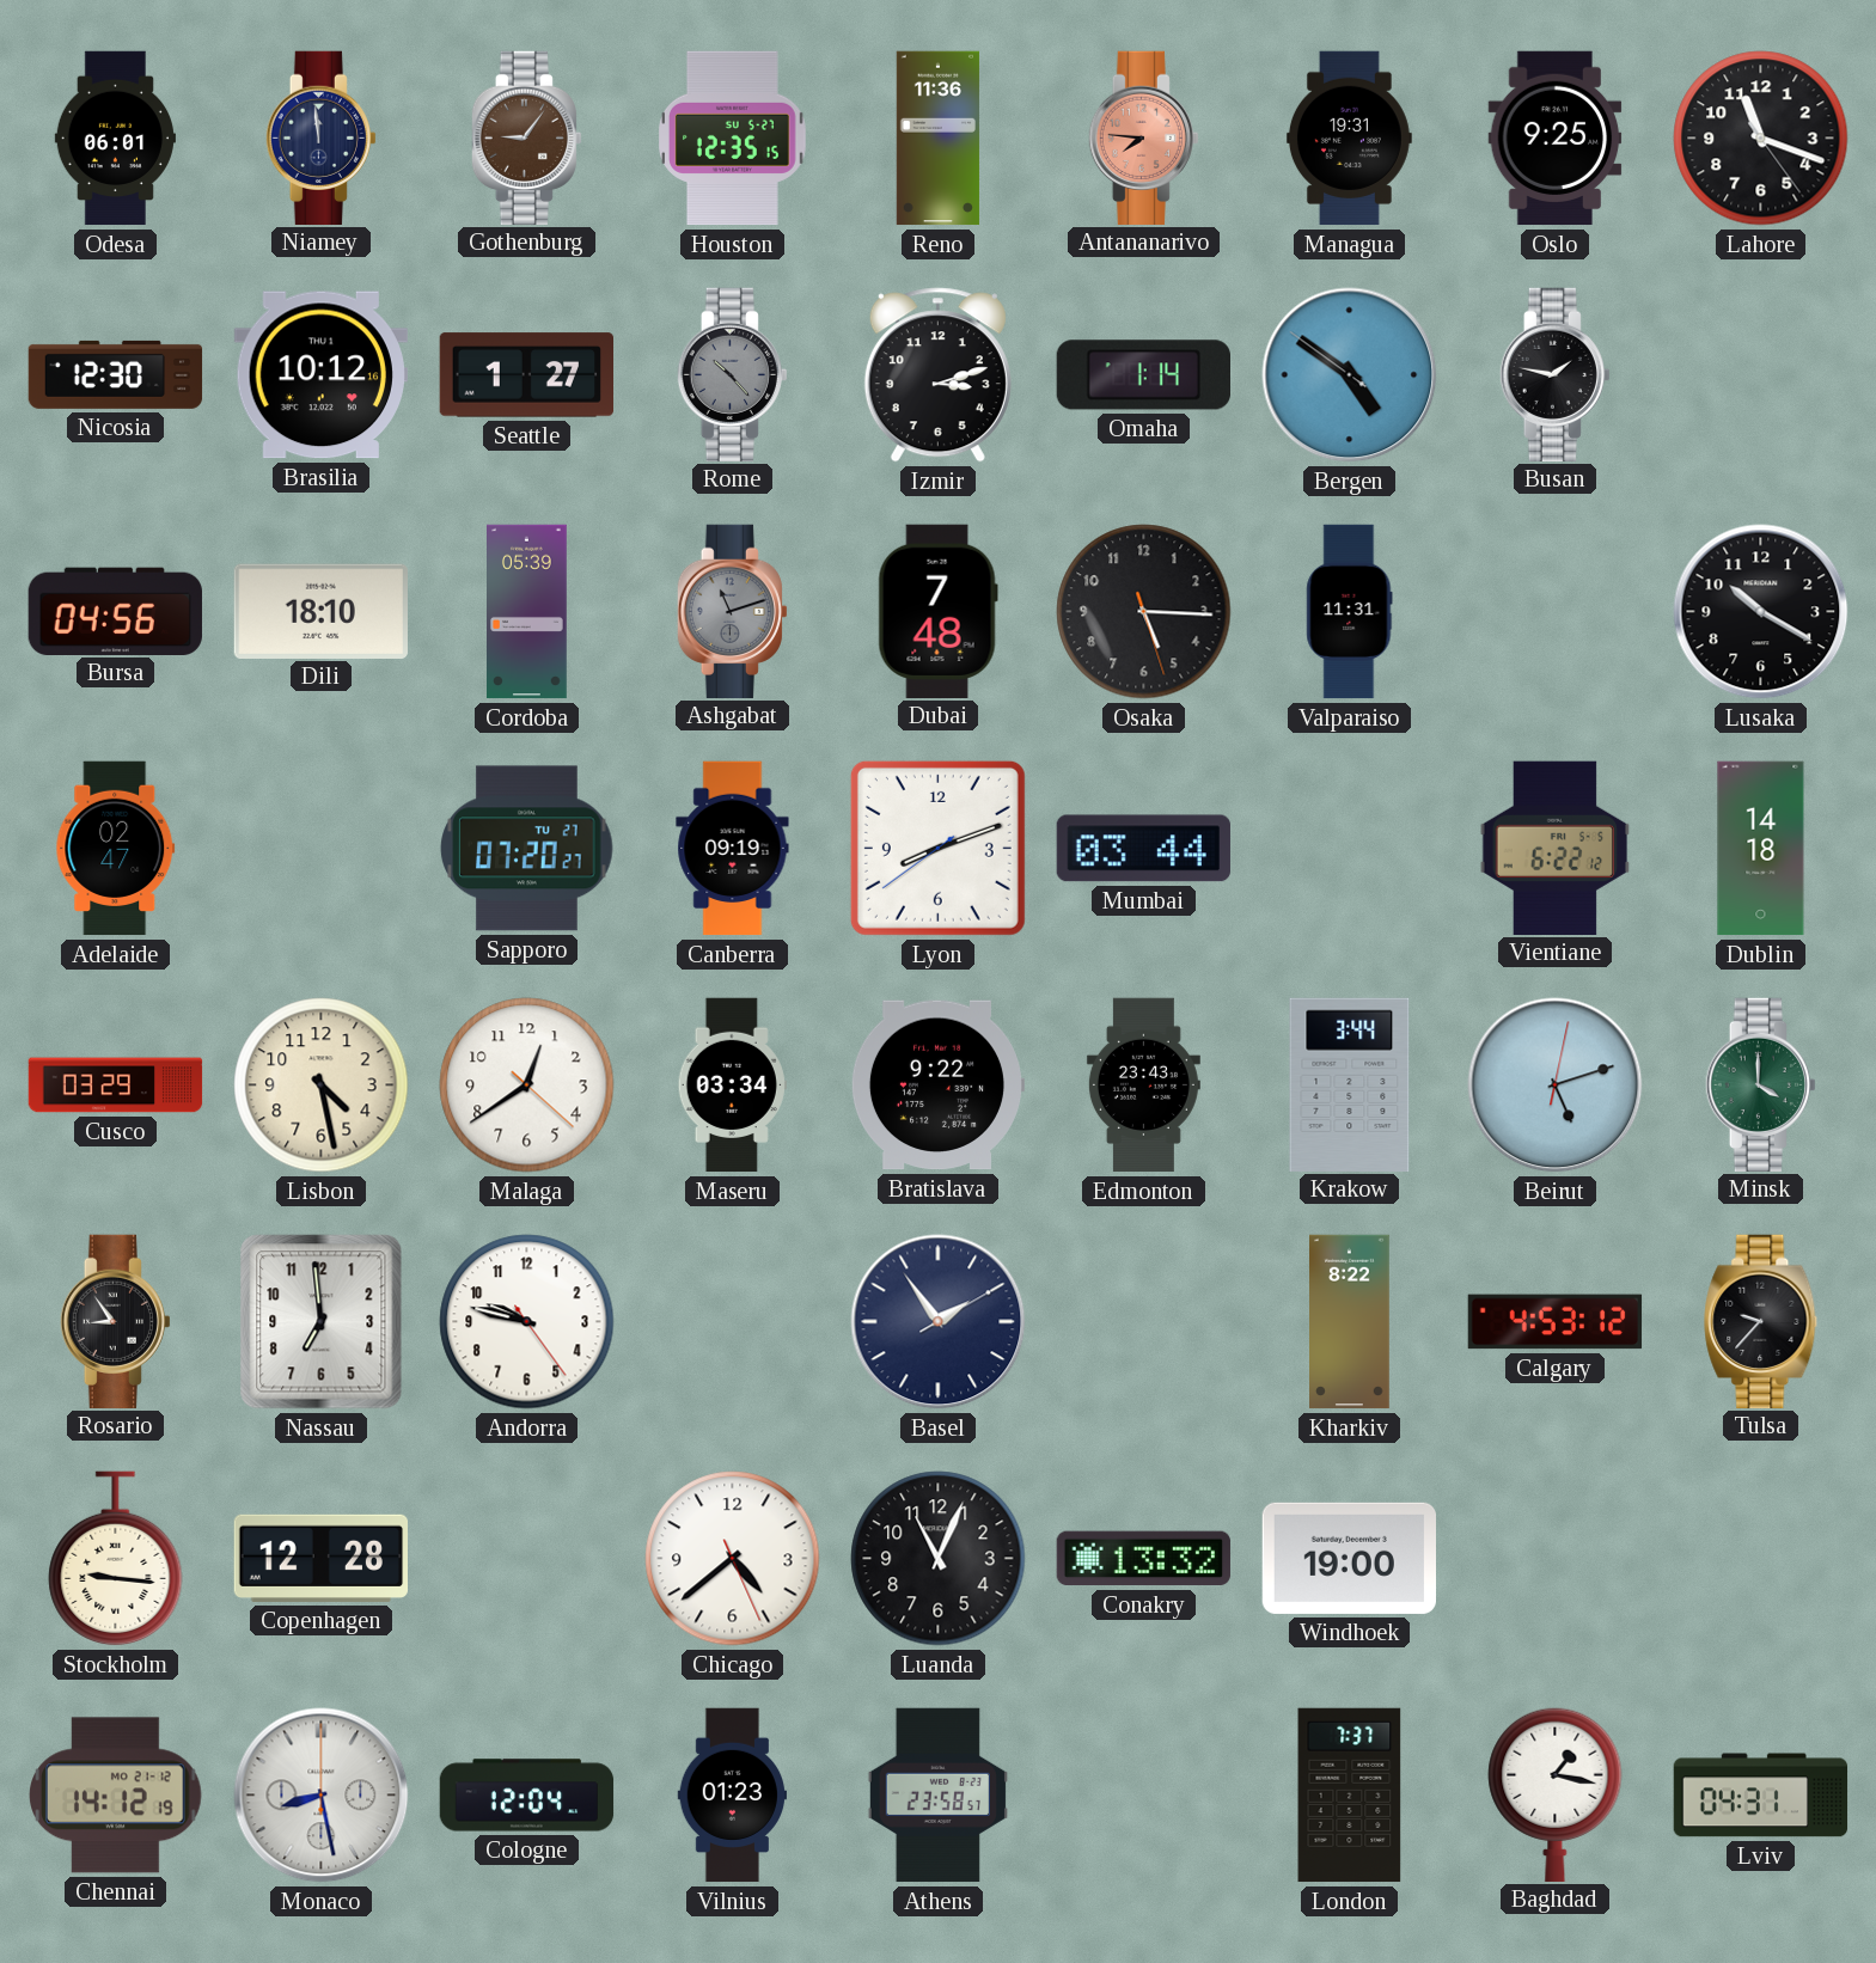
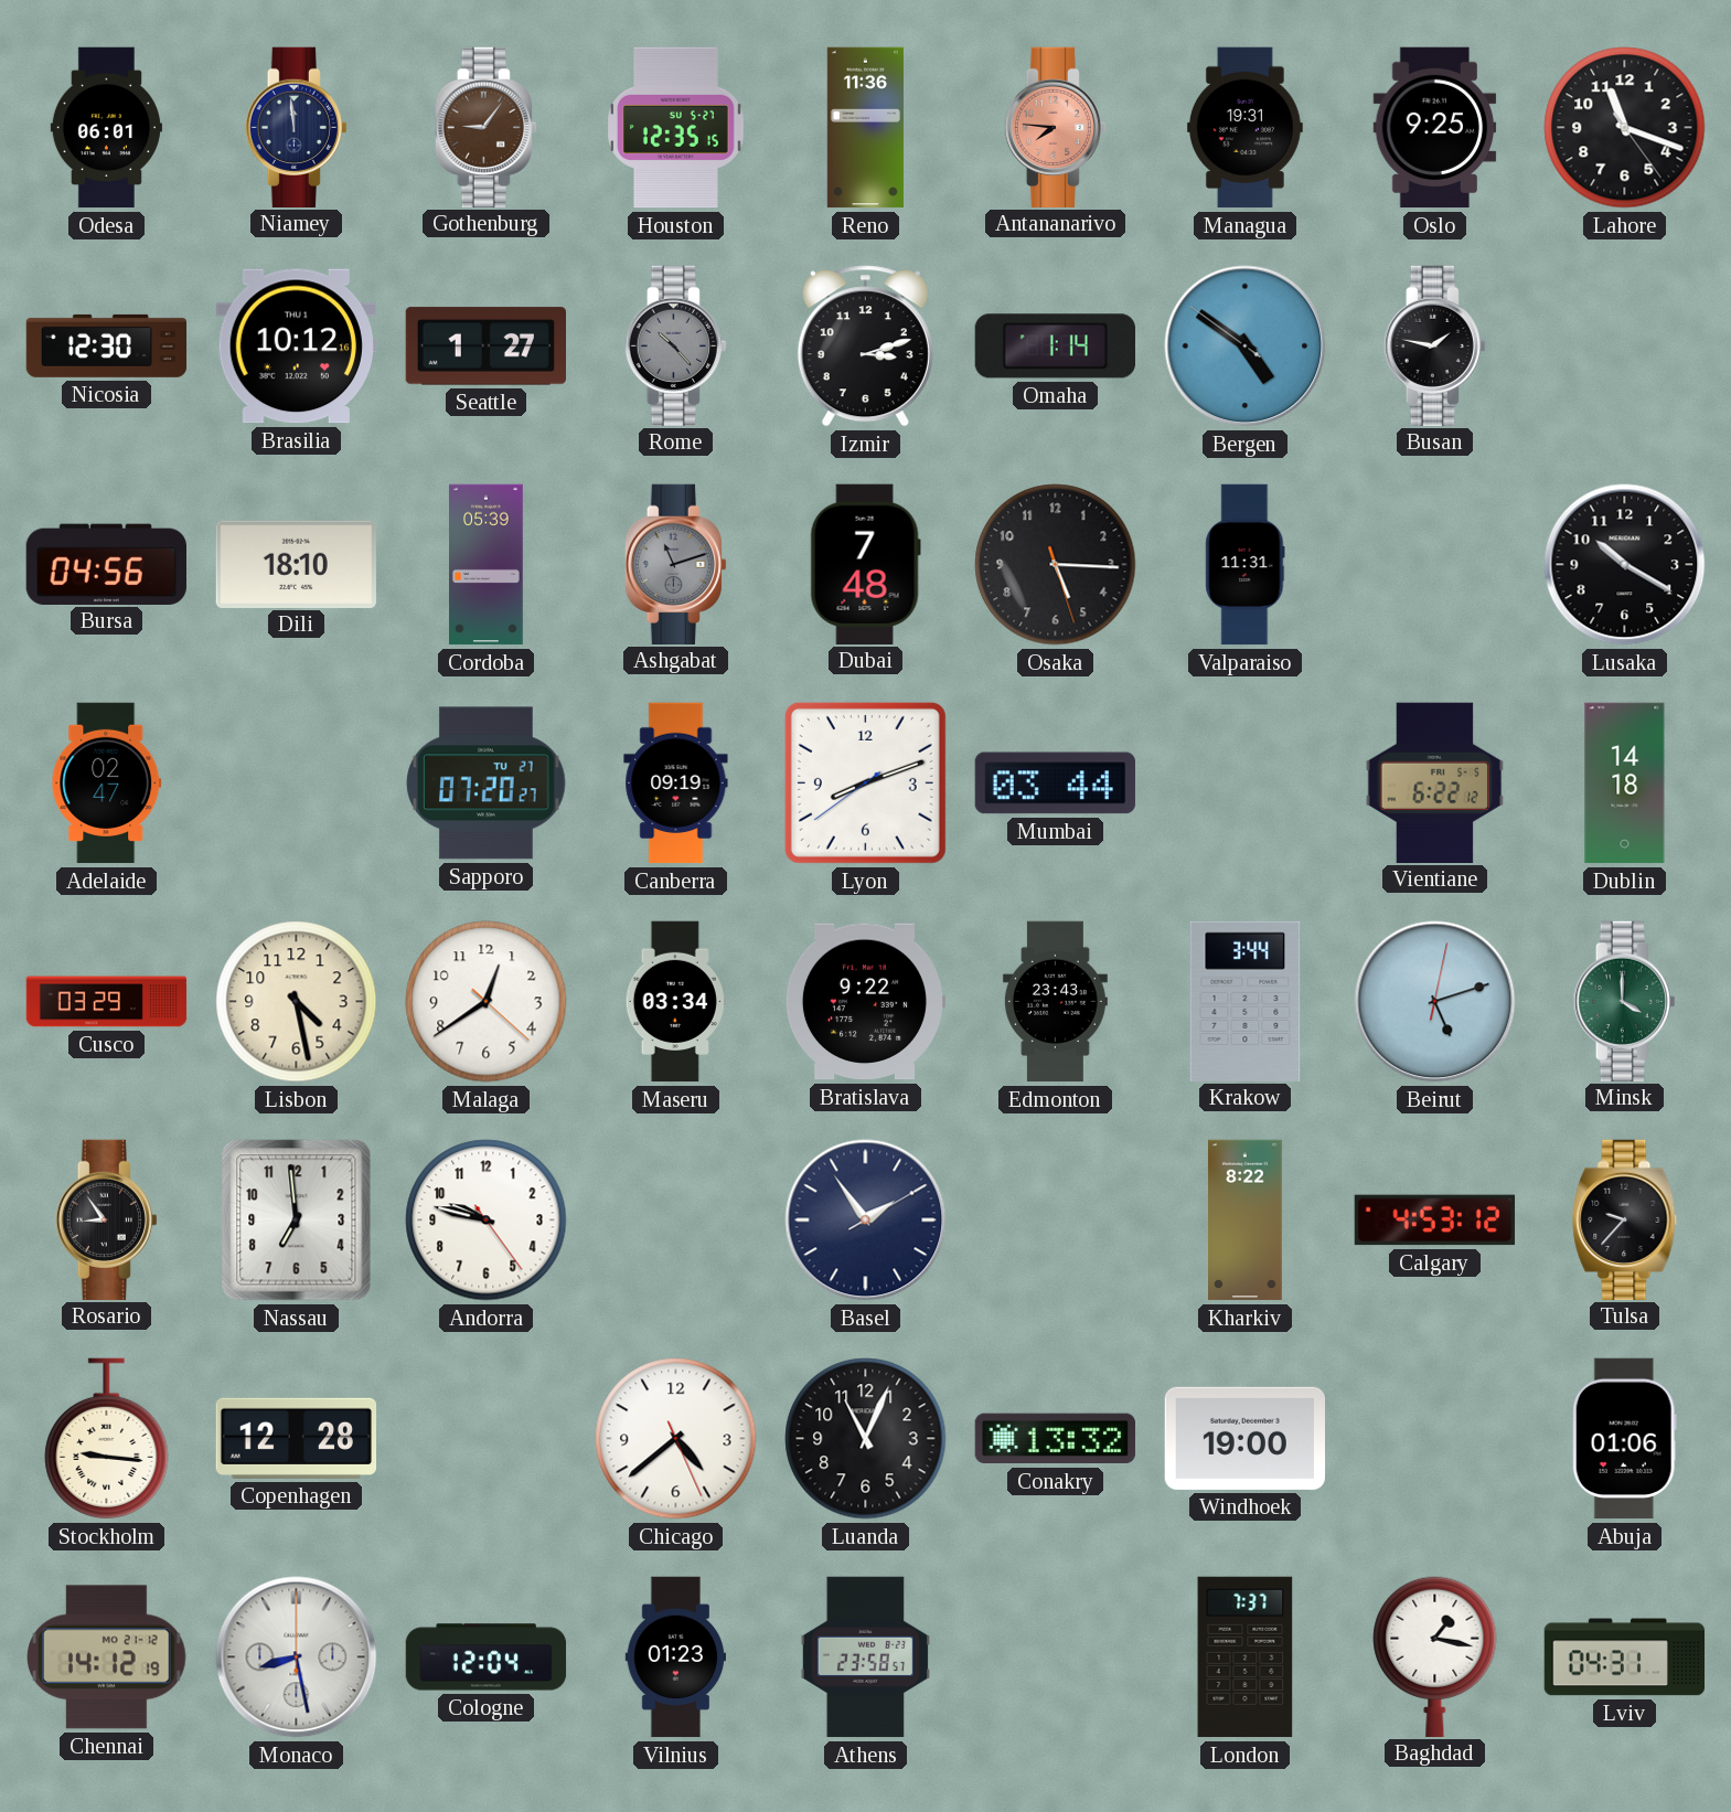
Abuja: none -> 01:06 (1624, 1439)
